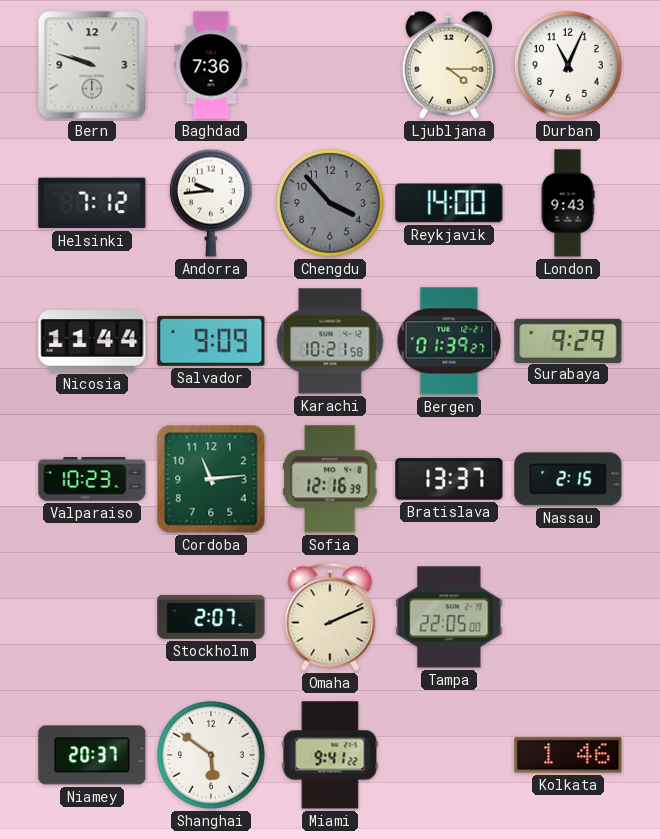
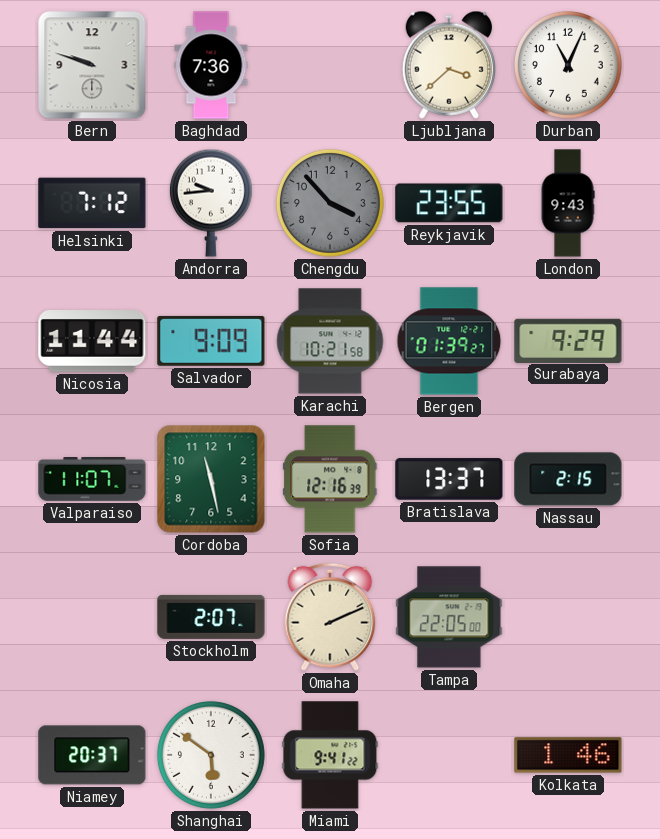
Ljubljana: 4:15 -> 3:38 (449, 65)
Reykjavik: 14:00 -> 23:55 (449, 203)
Valparaiso: 10:23 -> 11:07 (92, 479)
Cordoba: 11:14 -> 11:28 (211, 479)
